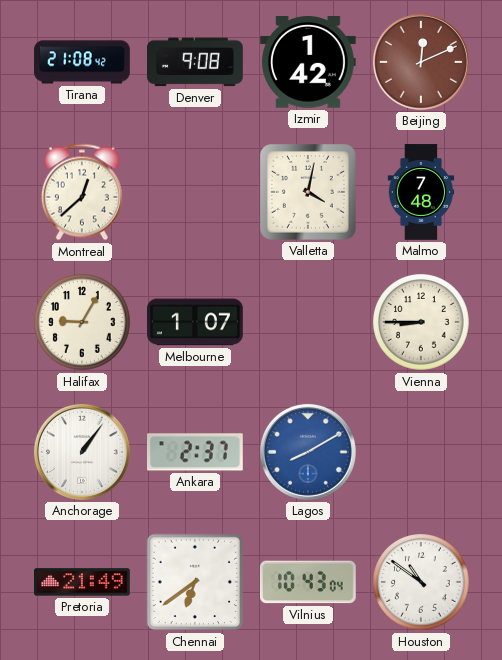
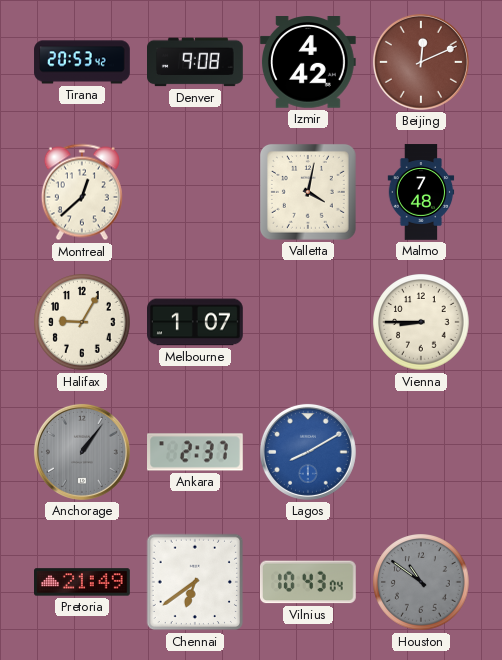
Tirana: 21:08 -> 20:53 (82, 62)
Izmir: 1:42 -> 4:42 (308, 63)
Anchorage dial: white -> grey (82, 452)
Houston dial: white -> grey (421, 582)
